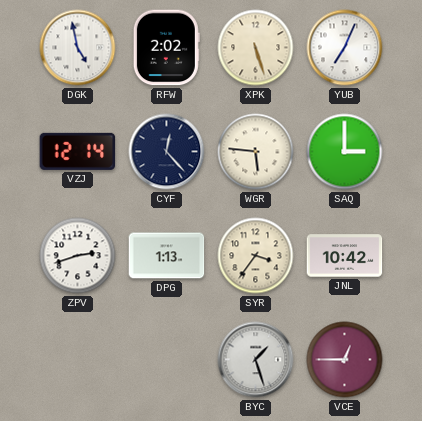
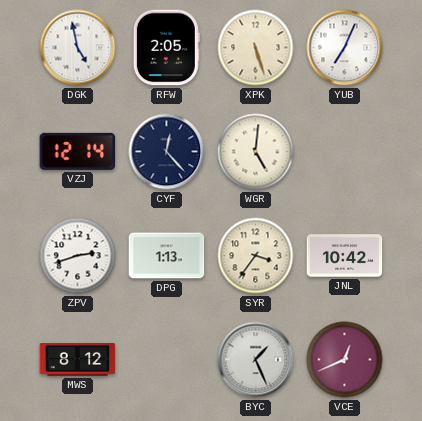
RFW: 2:02 -> 2:05 (166, 48)
WGR: 5:46 -> 5:01 (256, 152)
SAQ: 3:00 -> none (345, 152)
MWS: none -> 8:12 (78, 360)
BYC: 1:27 -> 1:26 (256, 360)
VCE: 12:45 -> 12:41 (345, 360)
